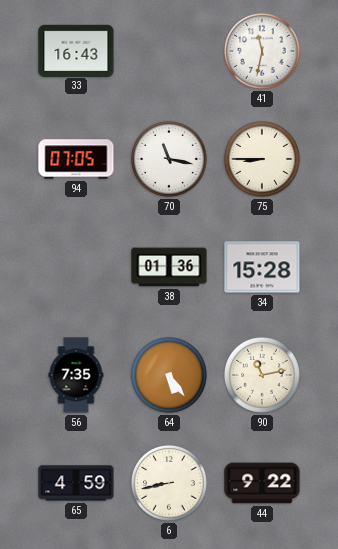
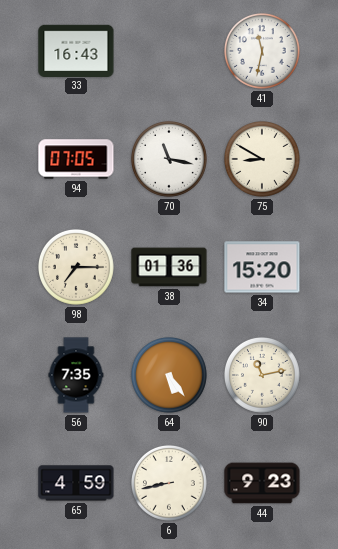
75: 8:45 -> 8:50 (262, 159)
98: none -> 7:15 (76, 267)
34: 15:28 -> 15:20 (262, 267)
44: 9:22 -> 9:23 (262, 483)
